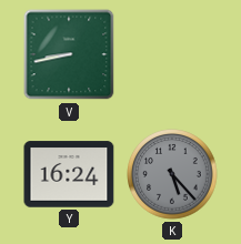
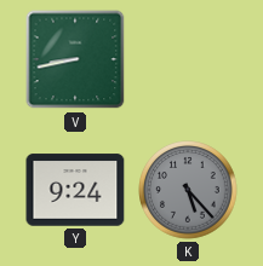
Y: 16:24 -> 9:24 (75, 190)
